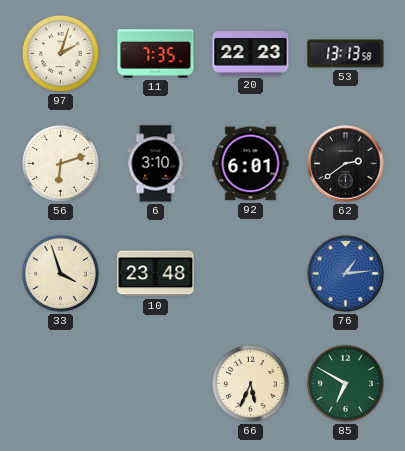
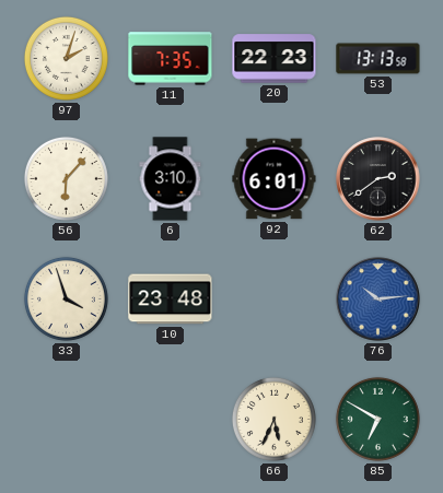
56: 6:12 -> 6:07 (66, 178)
76: 1:14 -> 10:14 (378, 300)
